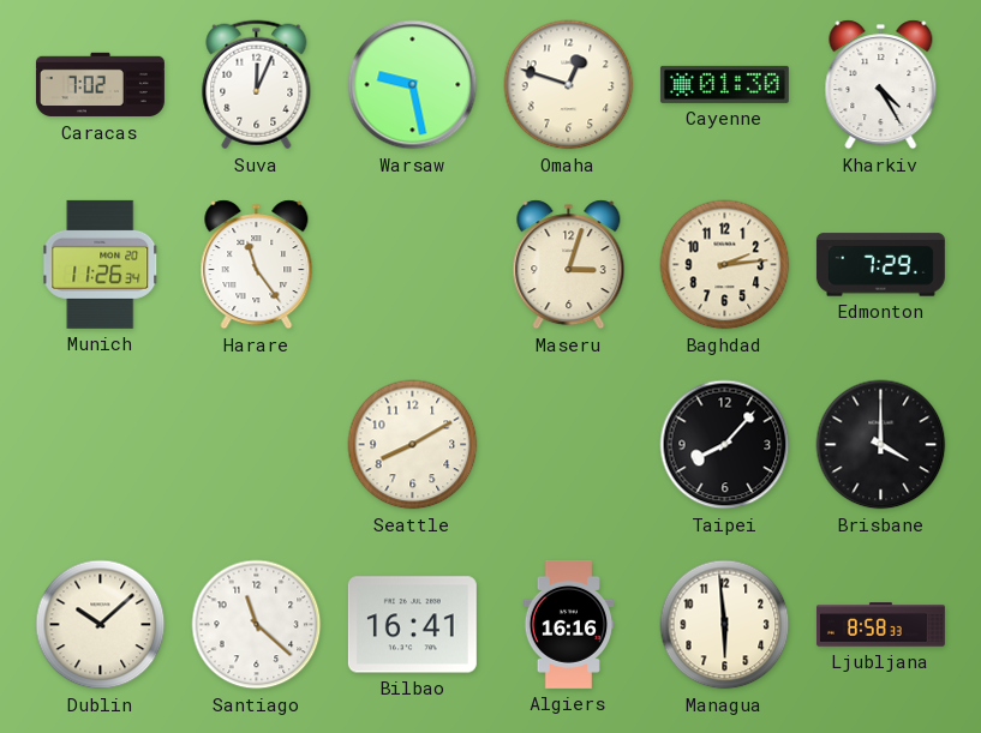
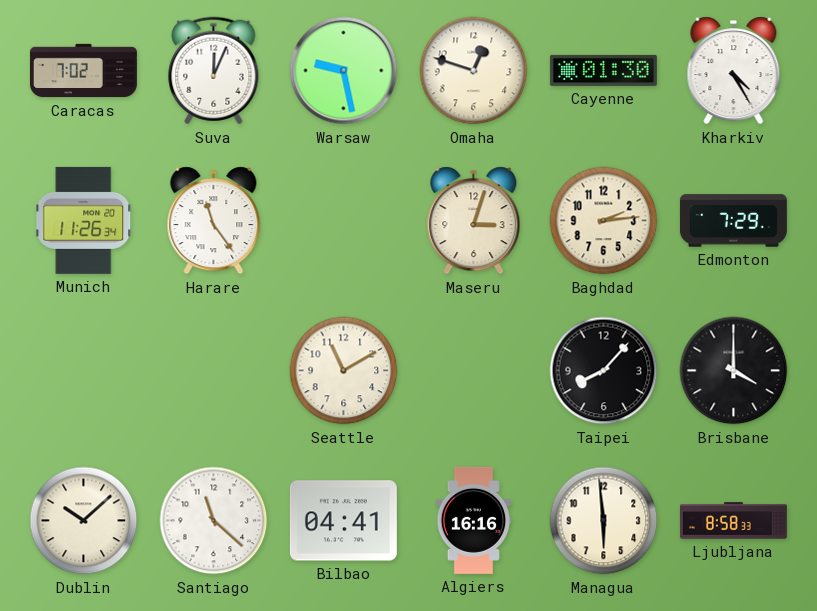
Seattle: 8:10 -> 11:10 (344, 371)
Bilbao: 16:41 -> 04:41 (343, 521)
